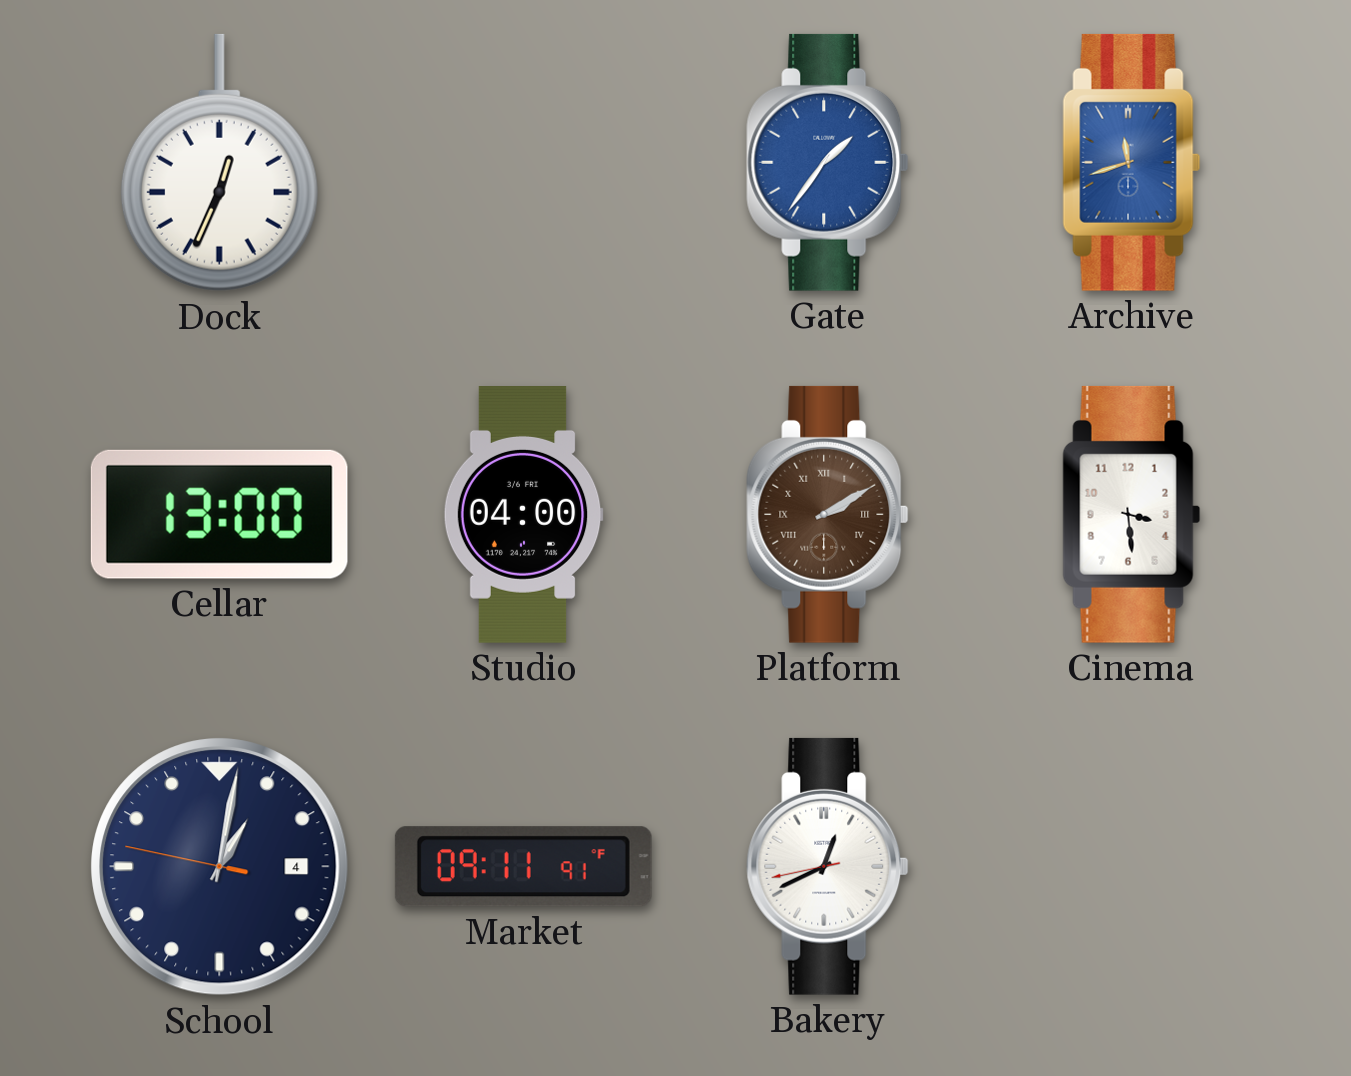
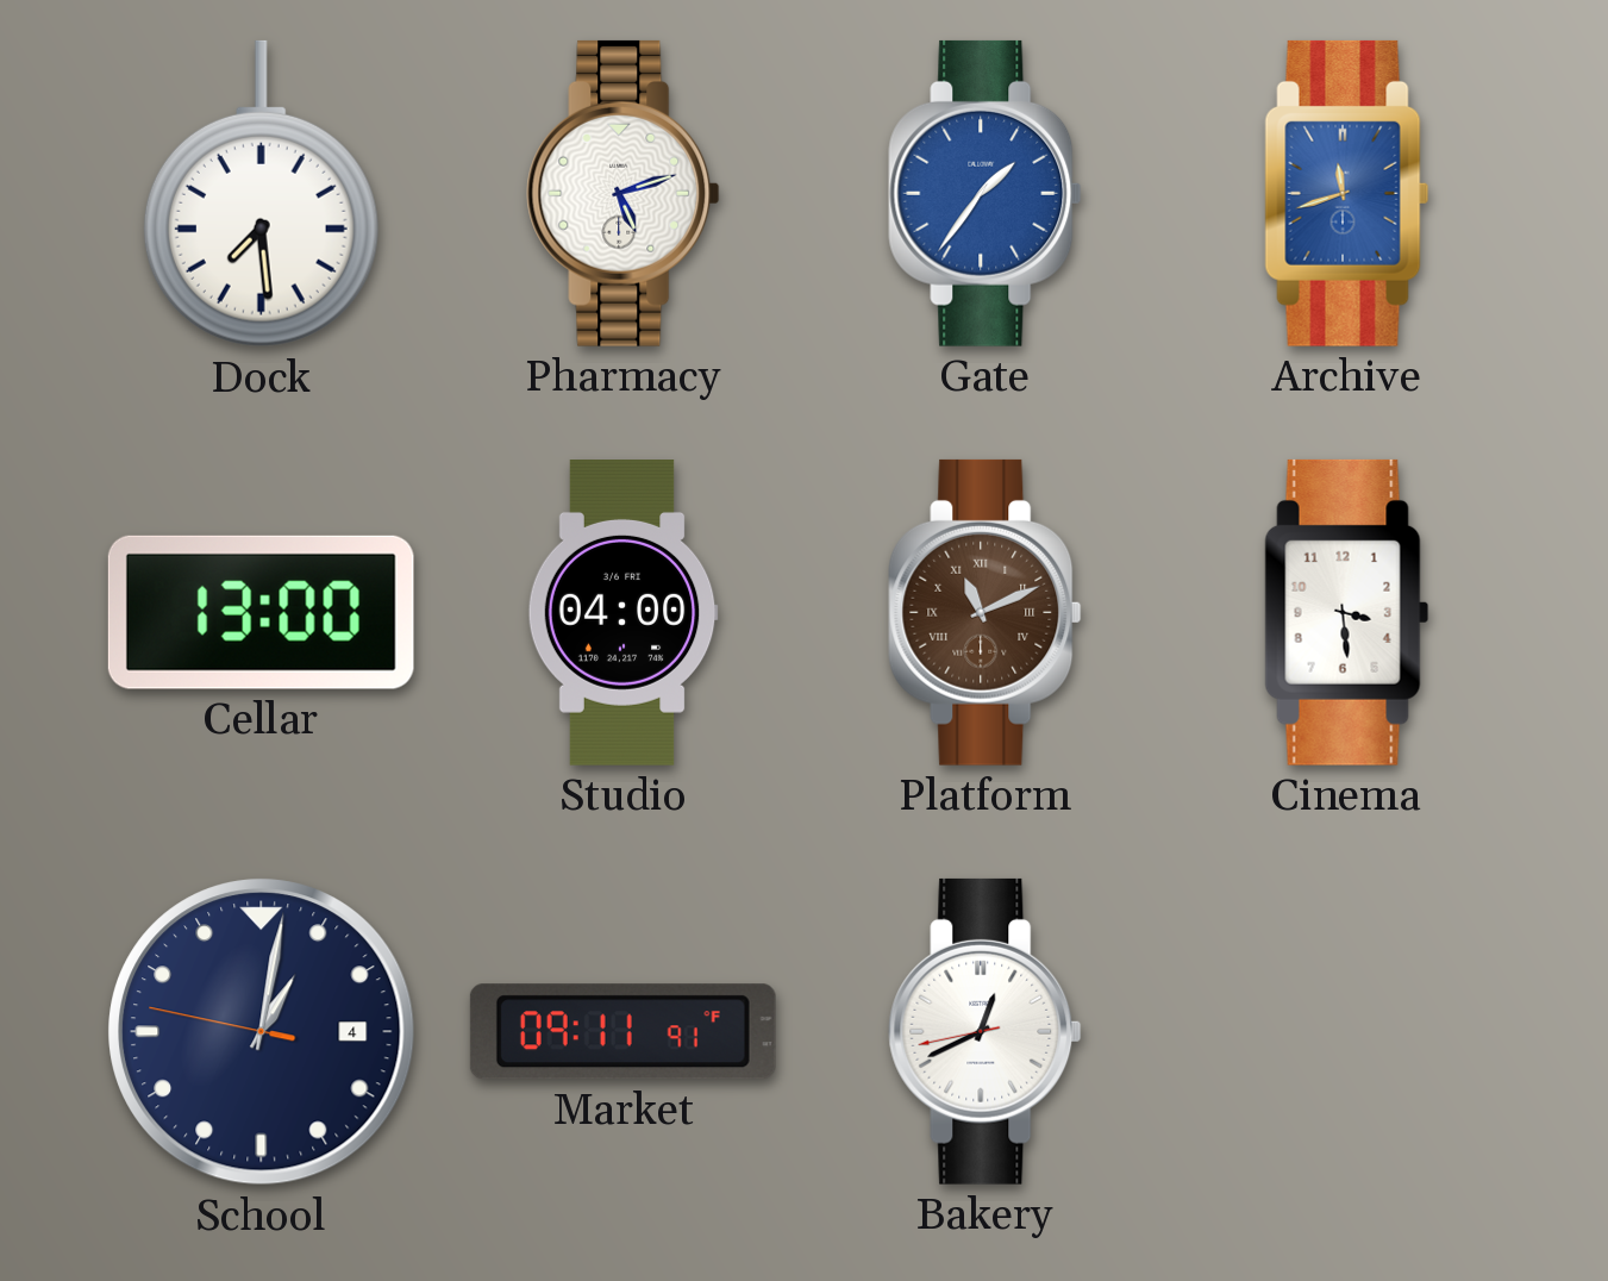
Dock: 12:34 -> 7:29 (261, 194)
Pharmacy: none -> 5:12 (624, 193)
Platform: 2:10 -> 11:11 (986, 612)
